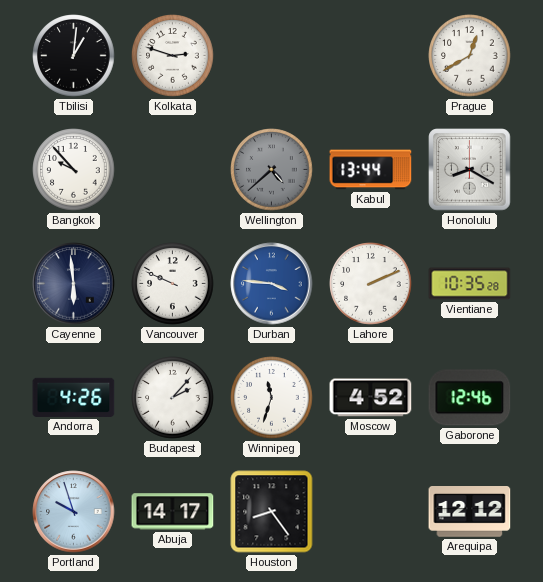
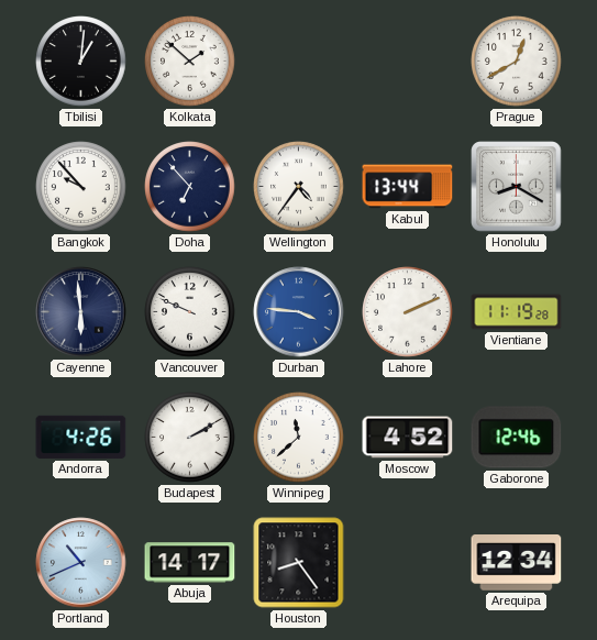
Kolkata: 2:48 -> 1:52 (190, 62)
Doha: none -> 6:53 (190, 187)
Wellington: 4:38 -> 4:36 (299, 187)
Wellington dial: grey -> white (299, 187)
Vientiane: 10:35 -> 11:19 (517, 312)
Budapest: 2:07 -> 2:10 (190, 438)
Winnipeg: 11:33 -> 11:38 (299, 438)
Portland: 9:57 -> 10:41 (81, 563)
Arequipa: 12:12 -> 12:34 (517, 563)
